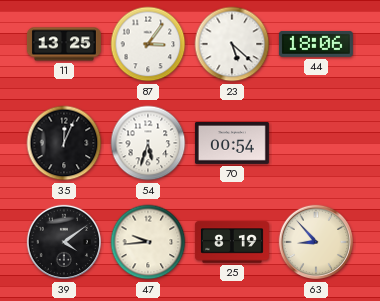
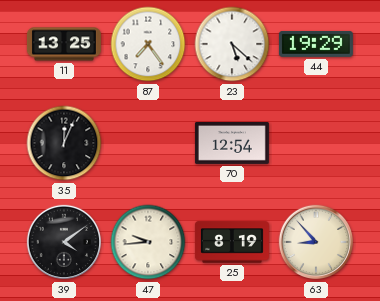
87: 3:06 -> 7:24 (148, 44)
44: 18:06 -> 19:29 (316, 44)
54: 5:33 -> none (148, 143)
70: 00:54 -> 12:54 (232, 143)
